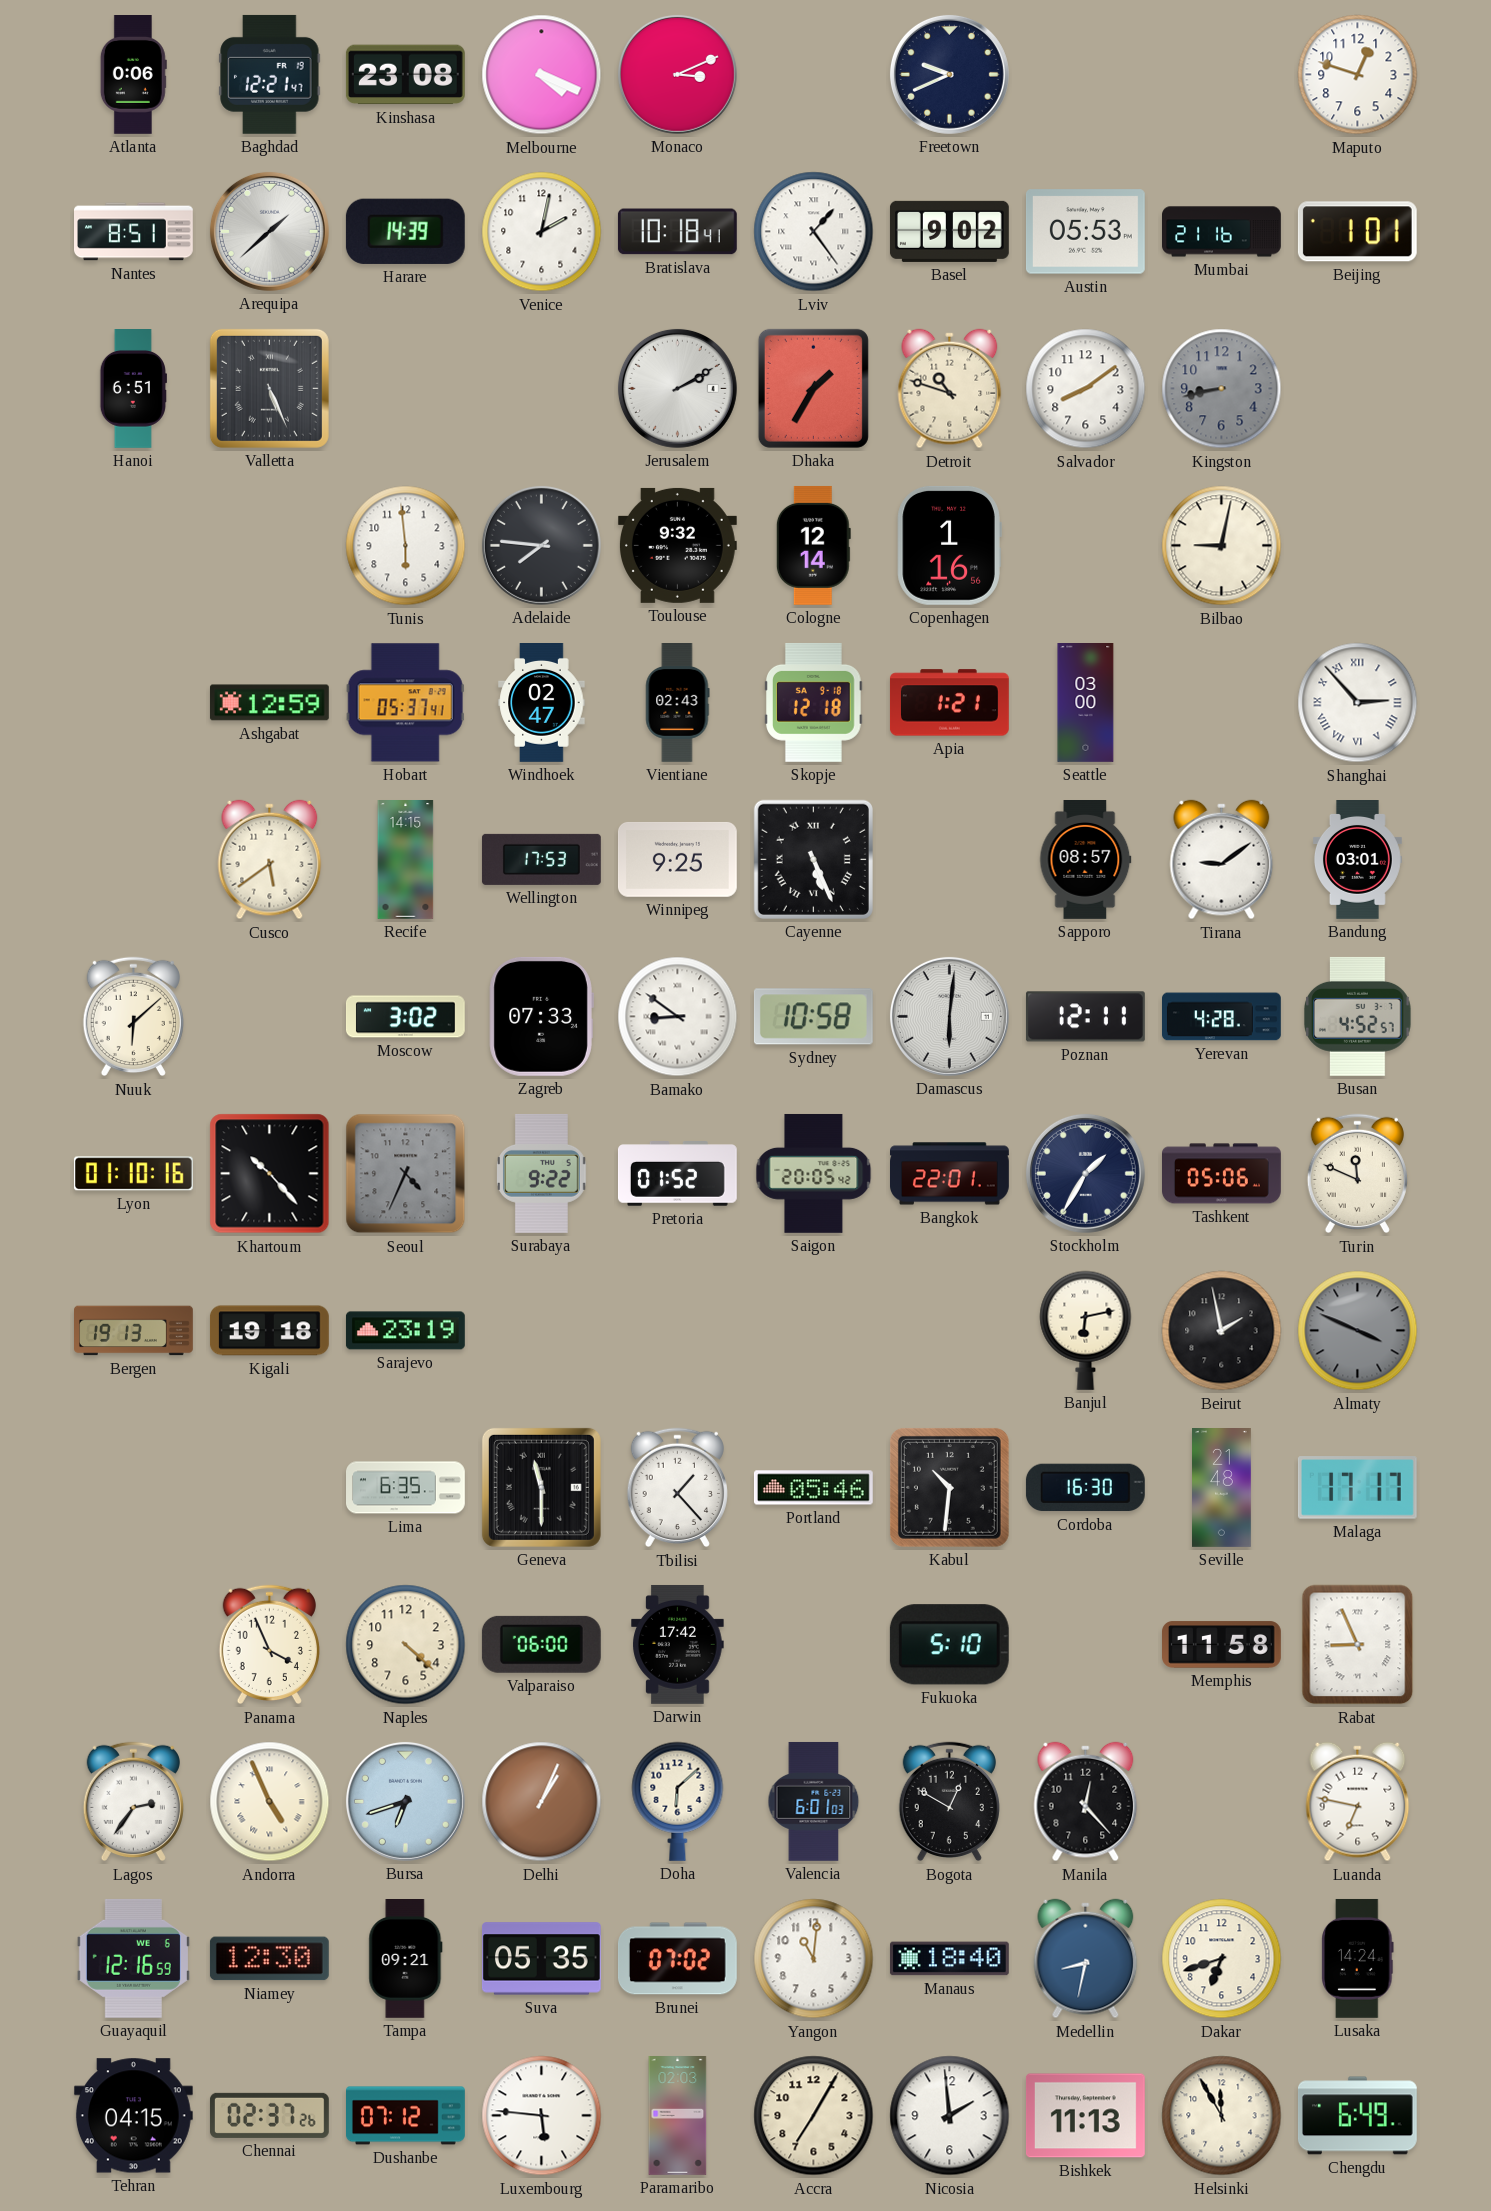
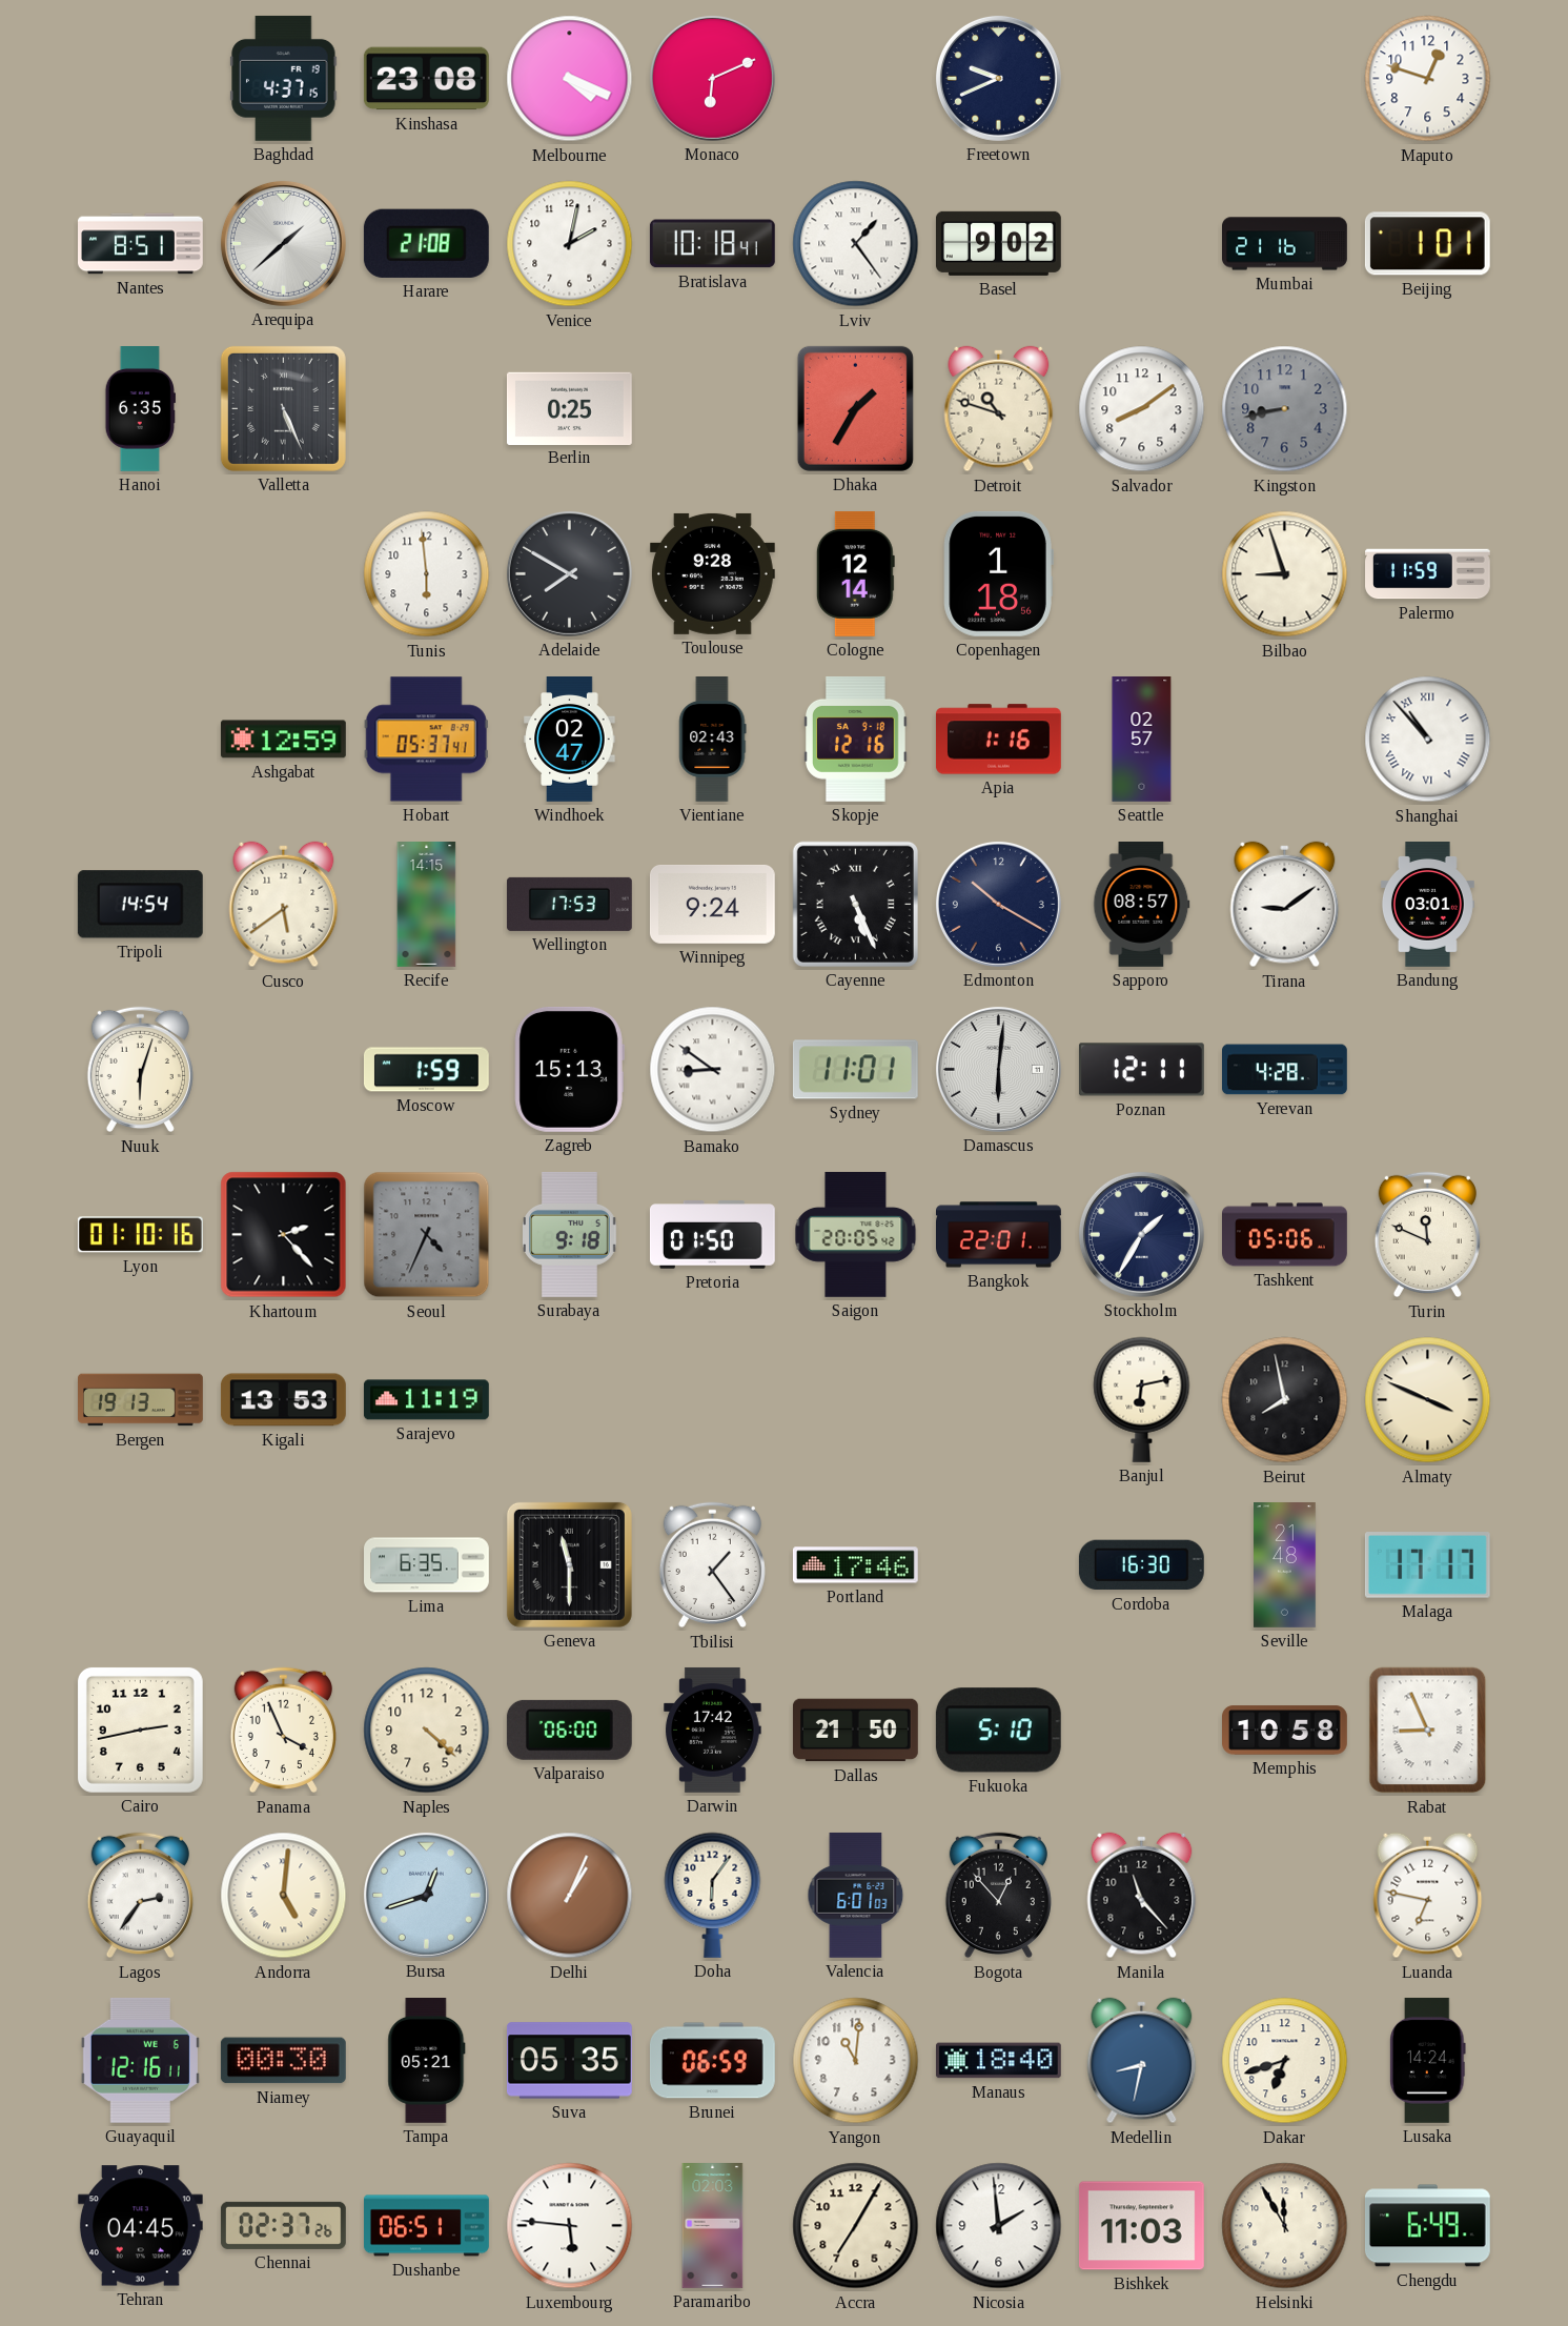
Atlanta: 0:06 -> none (133, 75)
Baghdad: 12:21 -> 4:37 (284, 78)
Monaco: 3:11 -> 6:11 (712, 78)
Harare: 14:39 -> 21:08 (426, 243)
Austin: 05:53 -> none (1085, 232)
Hanoi: 6:51 -> 6:35 (140, 409)
Berlin: none -> 0:25 (569, 408)
Jerusalem: 2:10 -> none (677, 388)
Adelaide: 7:46 -> 7:50 (569, 573)
Toulouse: 9:32 -> 9:28 (712, 573)
Copenhagen: 1:16 -> 1:18 (998, 573)
Bilbao: 9:02 -> 8:57 (1285, 574)
Palermo: none -> 11:59 (1428, 574)
Skopje: 12:18 -> 12:16 (856, 739)
Apia: 1:21 -> 1:16 (998, 740)
Seattle: 03:00 -> 02:57 (1142, 740)
Shanghai: 2:53 -> 10:53 (1428, 740)
Tripoli: none -> 14:54 (140, 905)
Winnipeg: 9:25 -> 9:24 (712, 904)
Edmonton: none -> 10:20 (998, 904)
Nuuk: 6:08 -> 6:03 (140, 1070)
Moscow: 3:02 -> 1:59 (426, 1070)
Zagreb: 07:33 -> 15:13 (569, 1069)
Sydney: 10:58 -> 11:01 (855, 1070)
Busan: 4:52 -> none (1358, 1016)
Khartoum: 10:23 -> 2:23 (284, 1235)
Surabaya: 9:22 -> 9:18 (570, 1234)
Pretoria: 01:52 -> 01:50 (712, 1235)
Kigali: 19:18 -> 13:53 (283, 1400)
Sarajevo: 23:19 -> 11:19 (426, 1400)
Beirut: 1:58 -> 7:58 (1285, 1400)
Almaty dial: grey -> cream (1428, 1400)
Tbilisi: 1:23 -> 1:24 (712, 1565)
Portland: 05:46 -> 17:46 (855, 1565)
Kabul: 10:31 -> none (949, 1487)
Cairo: none -> 2:43 (140, 1730)
Dallas: none -> 21:50 (855, 1731)
Memphis: 11:58 -> 10:58 (1285, 1731)
Andorra: 4:56 -> 5:01 (284, 1896)
Bursa: 6:42 -> 12:42 (426, 1895)
Doha: 6:08 -> 6:06 (713, 1895)
Bogota: 12:50 -> 12:53 (998, 1896)
Manila: 12:23 -> 11:23 (1142, 1896)
Guayaquil: 12:16:59 -> 12:16:11 (140, 2060)
Niamey: 12:30 -> 00:30 (283, 2061)
Tampa: 09:21 -> 05:21 (427, 2061)
Brunei: 07:02 -> 06:59 (712, 2061)
Tehran: 04:15 -> 04:45 (140, 2226)
Dushanbe: 07:12 -> 06:51 (427, 2226)
Bishkek: 11:13 -> 11:03 (1141, 2226)
